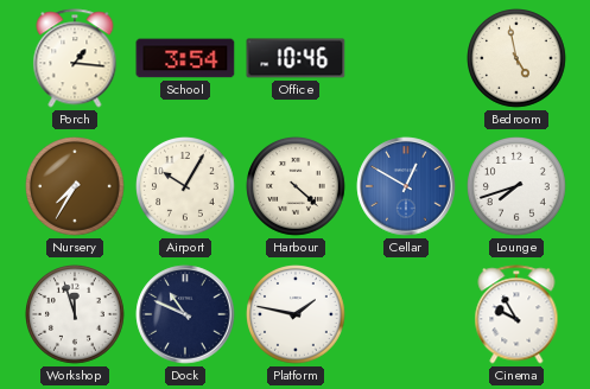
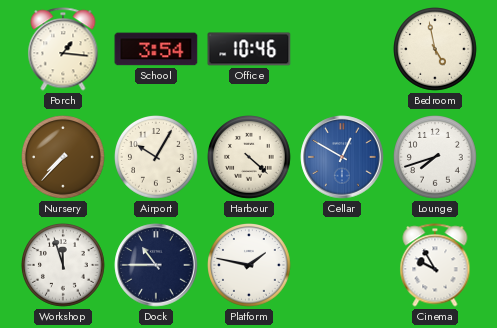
Nursery: 7:35 -> 7:37 (64, 158)
Dock: 10:49 -> 10:45 (156, 265)
